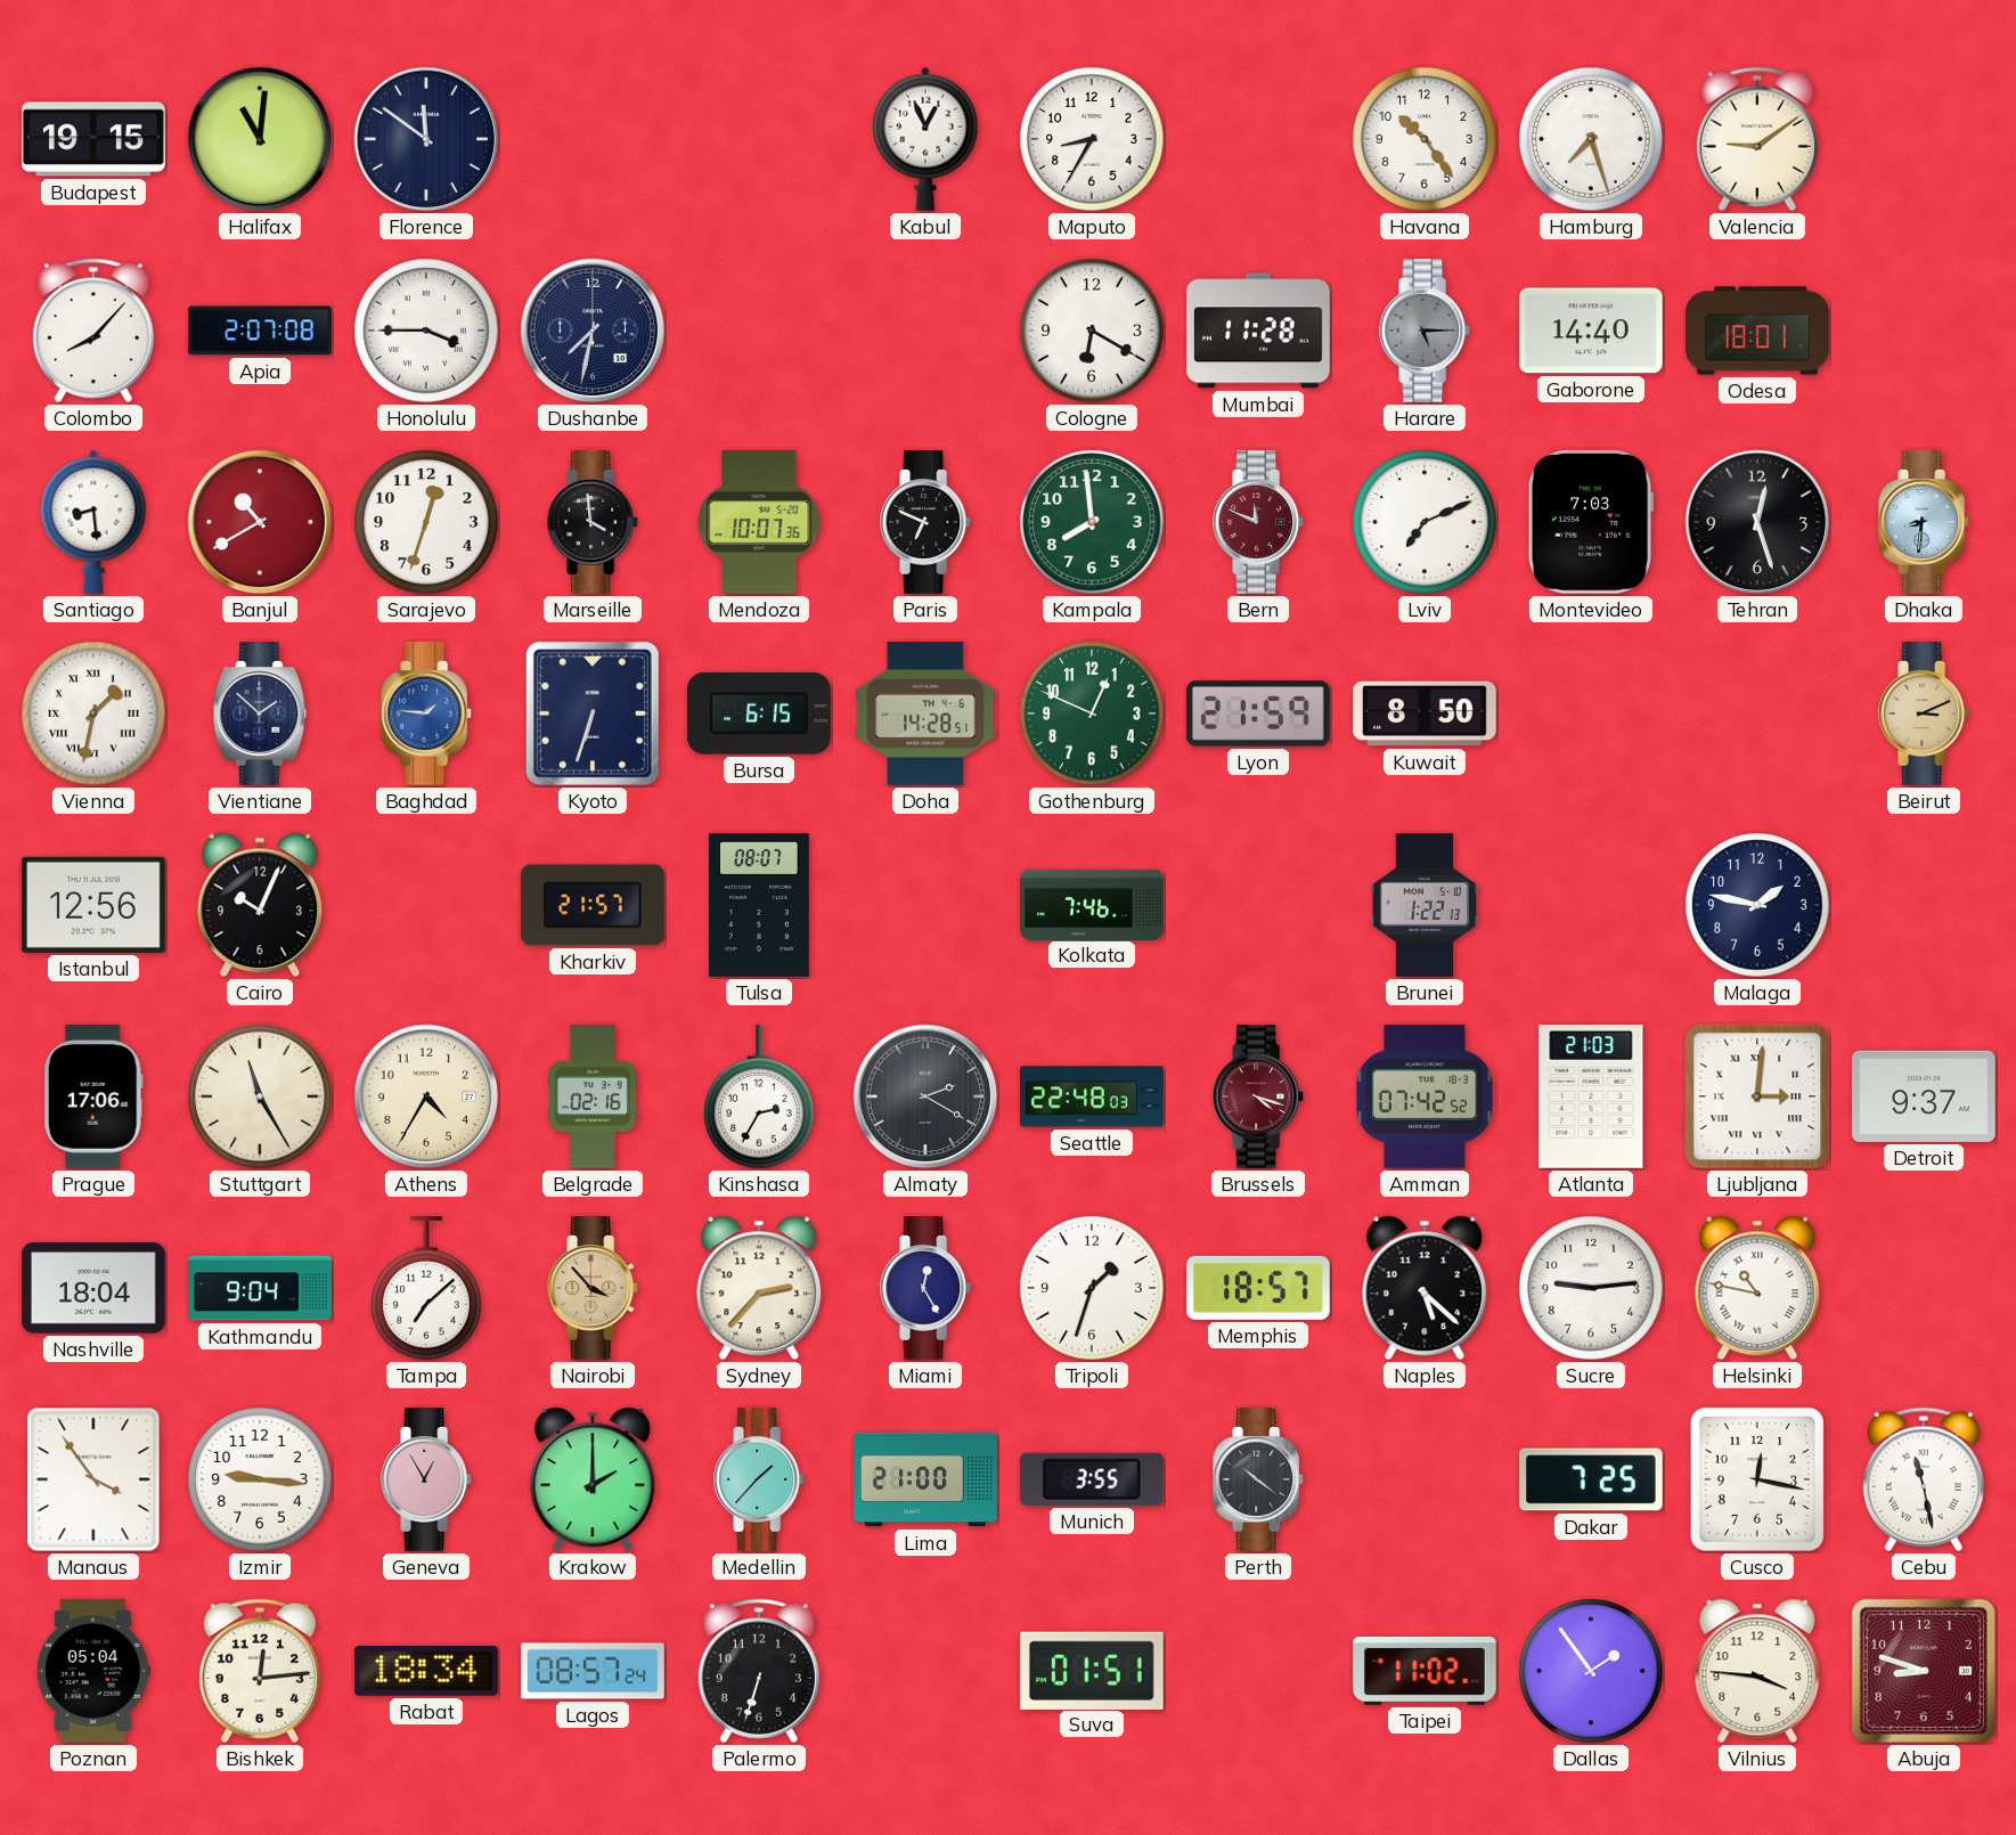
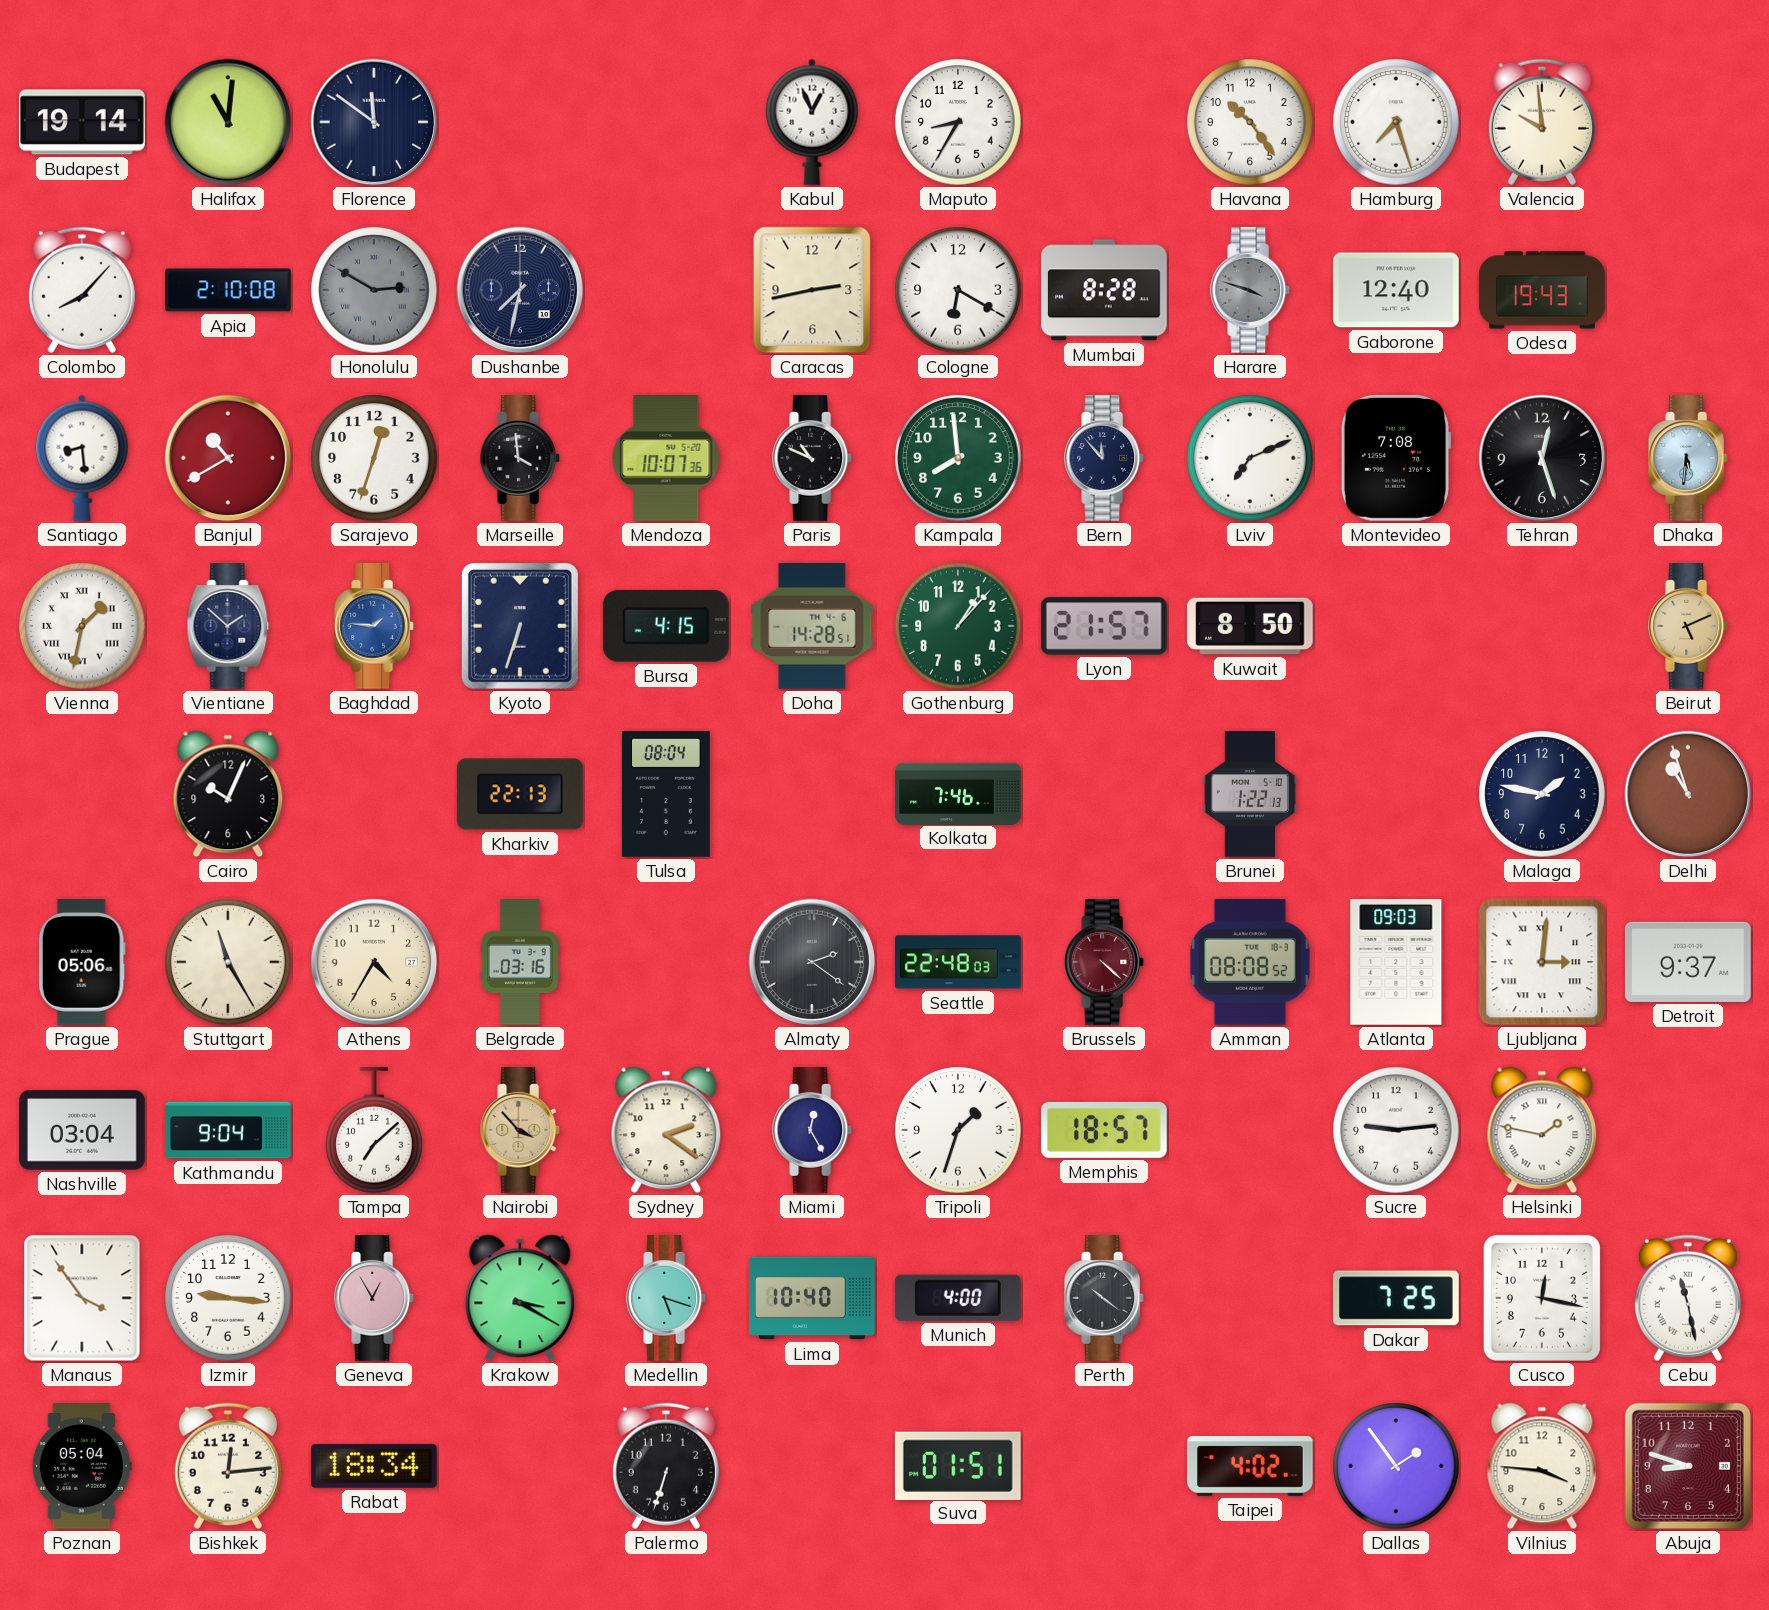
Budapest: 19:15 -> 19:14 (83, 122)
Valencia: 9:09 -> 9:59 (1542, 122)
Apia: 2:07 -> 2:10 (229, 290)
Honolulu: 3:45 -> 2:50 (374, 290)
Honolulu dial: white -> grey (374, 290)
Caracas: none -> 2:43 (812, 290)
Mumbai: 11:28 -> 8:28 (1105, 290)
Harare: 5:15 -> 3:48 (1251, 291)
Gaborone: 14:40 -> 12:40 (1397, 290)
Odesa: 18:01 -> 19:43 (1542, 290)
Paris: 6:49 -> 10:49 (813, 459)
Bern: 11:49 -> 11:53 (1105, 459)
Bern dial: burgundy -> navy (1105, 459)
Montevideo: 7:03 -> 7:08 (1396, 458)
Dhaka: 8:31 -> 5:31 (1689, 459)
Bursa: 6:15 -> 4:15 (666, 626)
Gothenburg: 12:49 -> 1:07 (958, 626)
Lyon: 21:59 -> 21:57 (1104, 626)
Beirut: 3:11 -> 5:11 (1689, 627)
Istanbul: 12:56 -> none (93, 905)
Kharkiv: 21:57 -> 22:13 (520, 794)
Tulsa: 08:07 -> 08:04 (666, 795)
Delhi: none -> 10:57 (1688, 794)
Prague: 17:06 -> 05:06 (82, 963)
Belgrade: 02:16 -> 03:16 (520, 962)
Kinshasa: 2:35 -> none (759, 1098)
Almaty: 2:20 -> 2:21 (812, 962)
Brussels: 4:18 -> 4:22 (1105, 963)
Amman: 07:42 -> 08:08 (1250, 962)
Atlanta: 21:03 -> 09:03 (1396, 963)
Nashville: 18:04 -> 03:04 (83, 1130)
Sydney: 2:37 -> 2:21 (666, 1130)
Naples: 5:22 -> none (1425, 1288)
Helsinki: 10:47 -> 1:47 (1542, 1130)
Krakow: 2:00 -> 3:20 (520, 1298)
Medellin: 1:37 -> 5:18 (667, 1299)
Lima: 21:00 -> 10:40 (812, 1298)
Munich: 3:55 -> 4:00 (958, 1298)
Lagos: 08:57 -> none (593, 1671)
Taipei: 11:02 -> 4:02 (1251, 1466)
